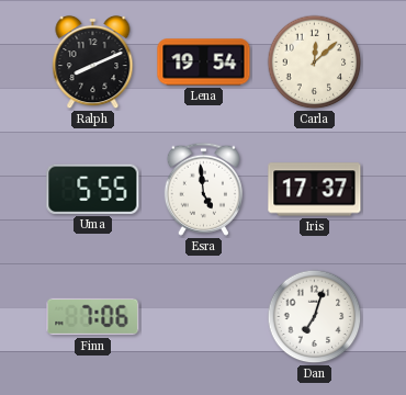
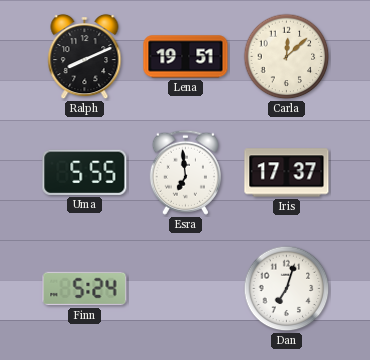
Lena: 19:54 -> 19:51 (186, 57)
Esra: 4:59 -> 6:59 (185, 172)
Finn: 7:06 -> 5:24 (85, 289)
